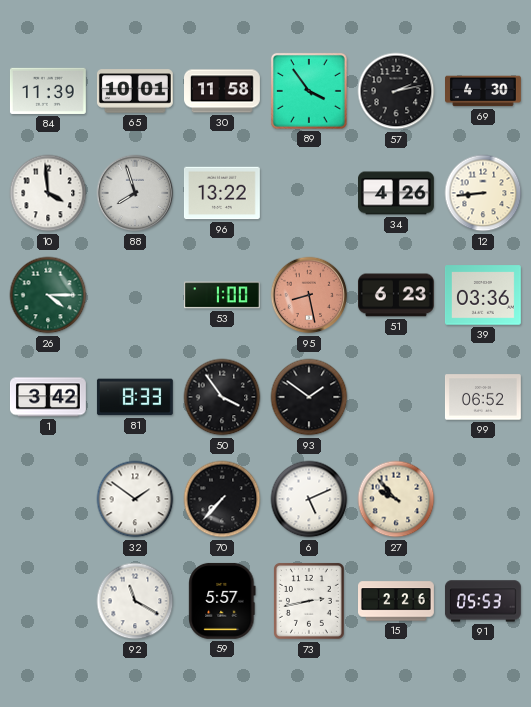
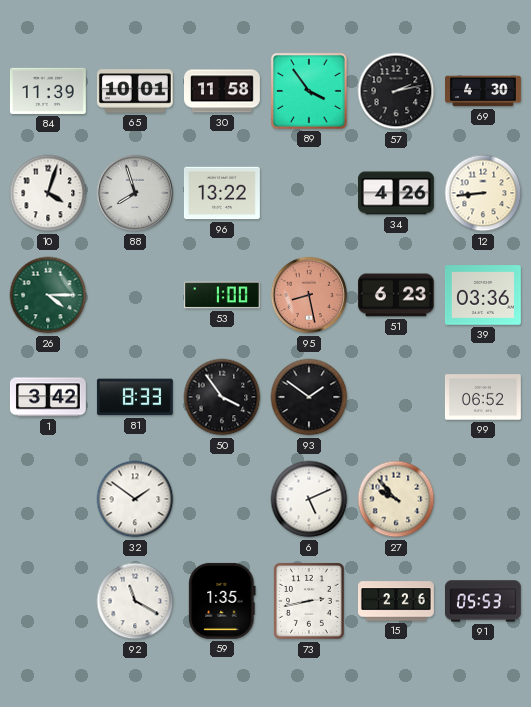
10: 3:59 -> 4:03 (48, 193)
70: 7:37 -> none (222, 499)
59: 5:57 -> 1:35 (222, 601)
